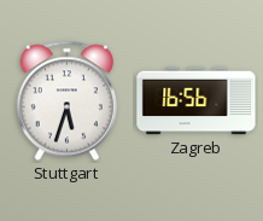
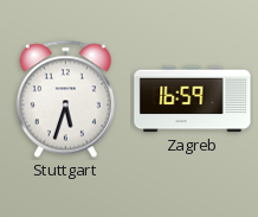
Zagreb: 16:56 -> 16:59 (193, 100)
